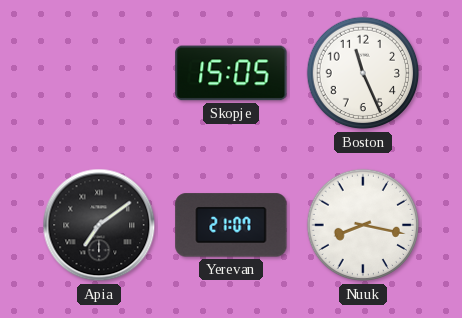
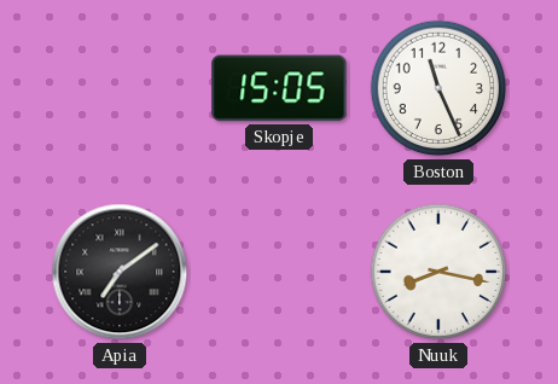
Yerevan: 21:07 -> none (231, 225)
